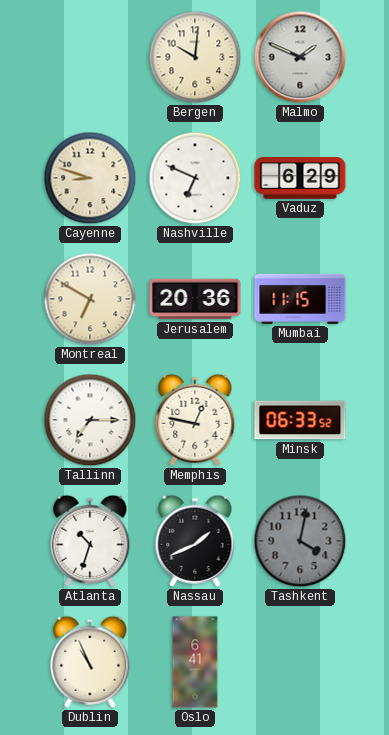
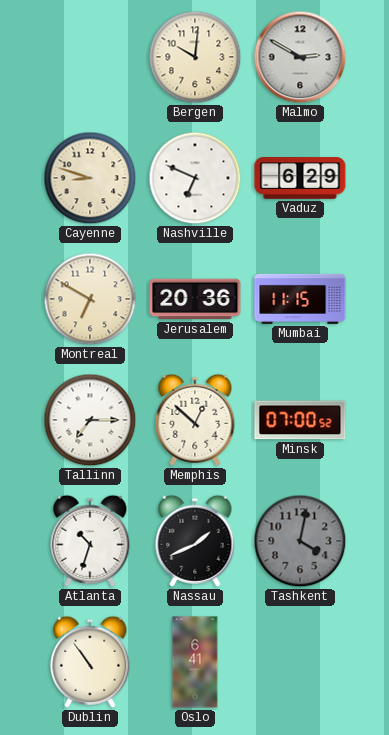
Malmo: 1:49 -> 2:50 (300, 57)
Memphis: 12:47 -> 12:52 (195, 420)
Minsk: 06:33 -> 07:00 (300, 420)
Dublin: 10:56 -> 10:54 (90, 662)
